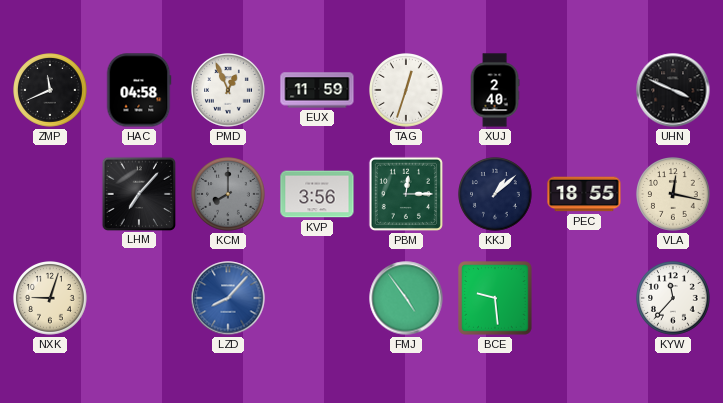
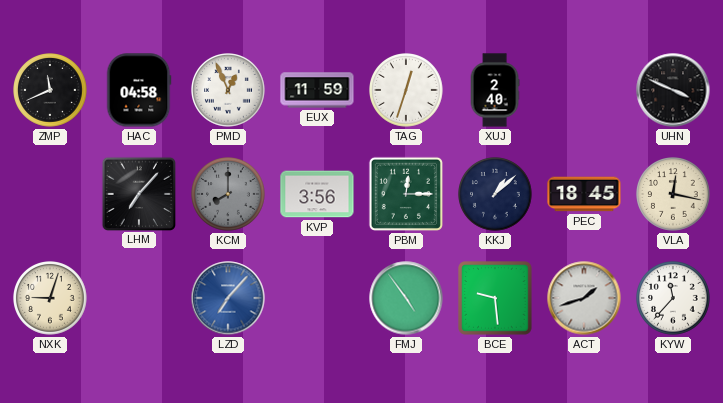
PEC: 18:55 -> 18:45 (584, 194)
LZD: 8:07 -> 7:07 (228, 298)
ACT: none -> 1:42 (584, 298)
